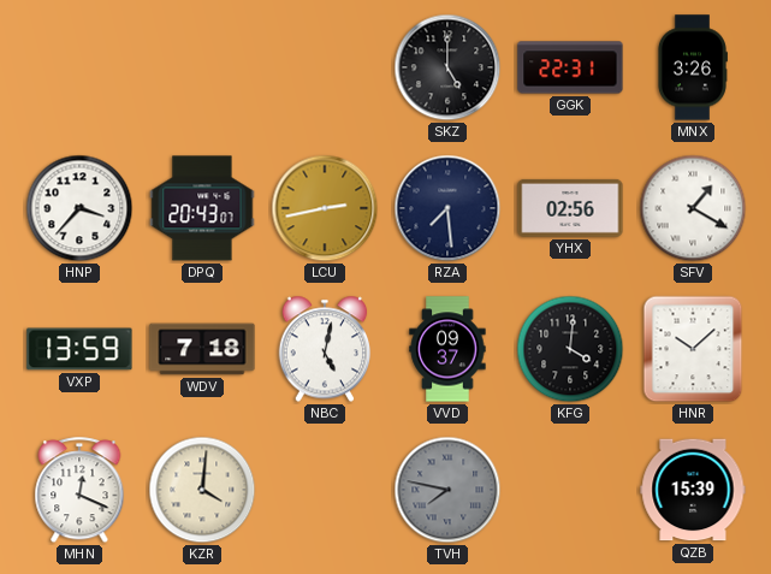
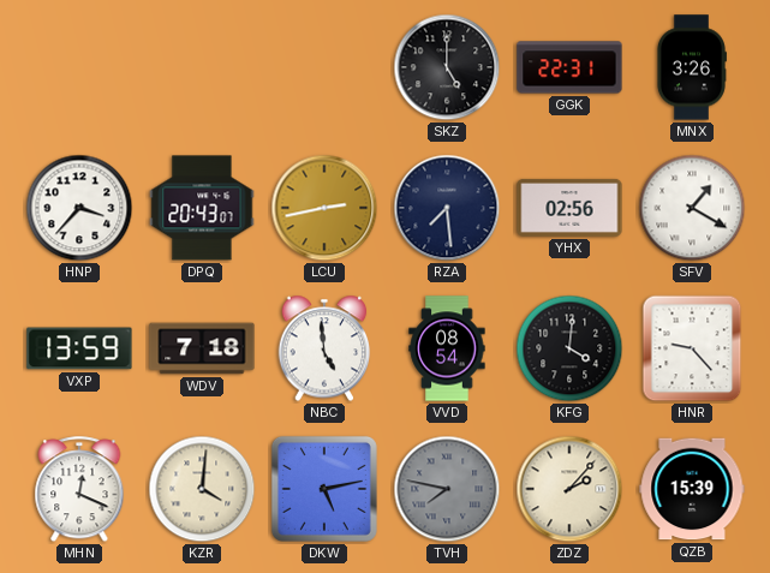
NBC: 5:02 -> 4:59 (324, 348)
VVD: 09:37 -> 08:54 (447, 348)
HNR: 10:08 -> 9:23 (692, 348)
DKW: none -> 5:13 (324, 489)
ZDZ: none -> 2:07 (569, 489)
